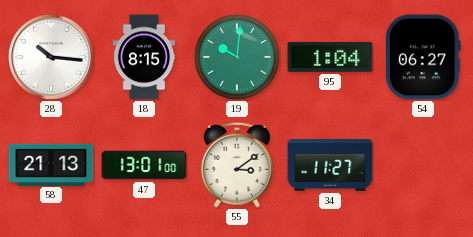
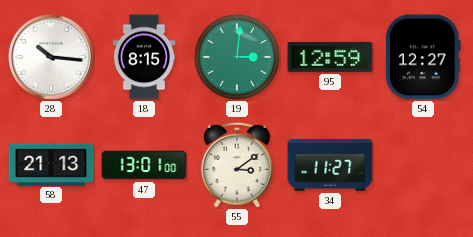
19: 10:01 -> 3:01 (237, 57)
95: 1:04 -> 12:59 (330, 57)
54: 06:27 -> 12:27 (423, 57)
